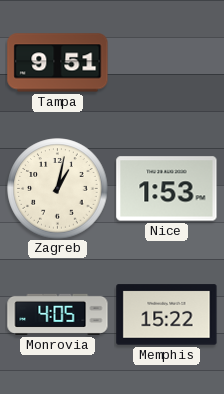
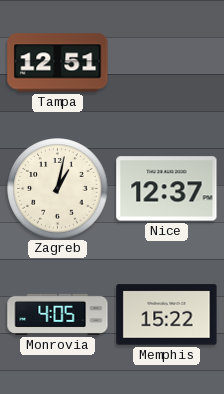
Tampa: 9:51 -> 12:51 (58, 63)
Nice: 1:53 -> 12:37 (167, 189)
